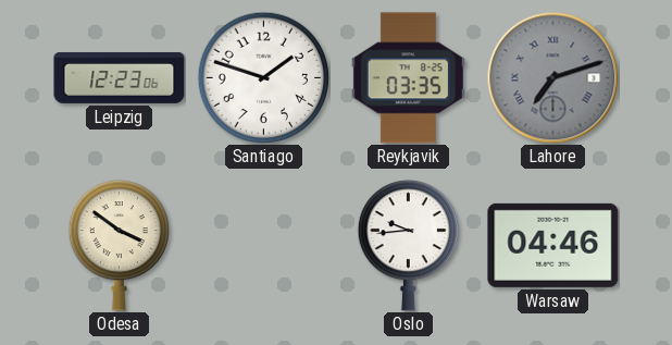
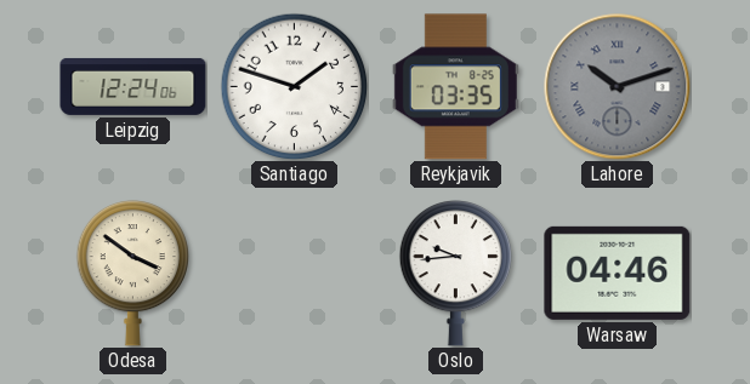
Leipzig: 12:23 -> 12:24 (133, 86)
Lahore: 7:12 -> 10:12 (618, 87)
